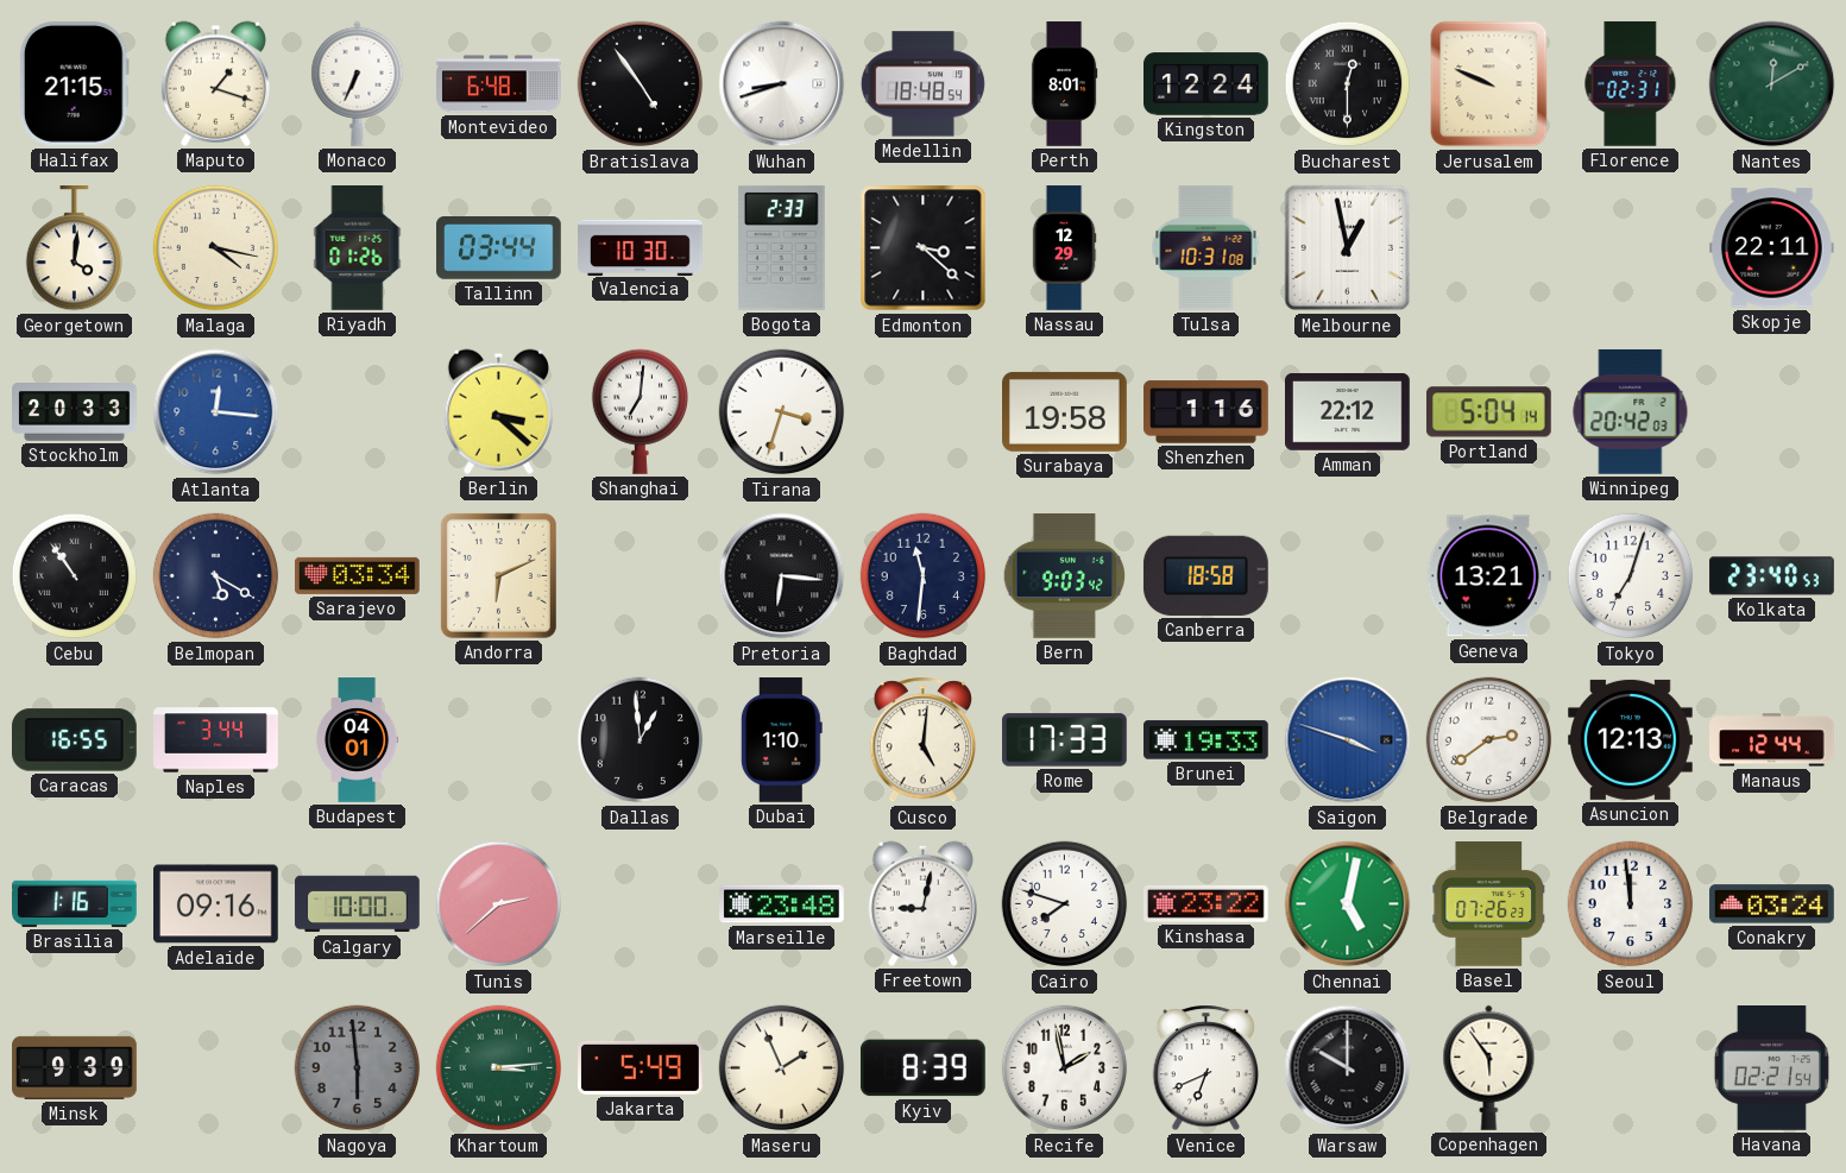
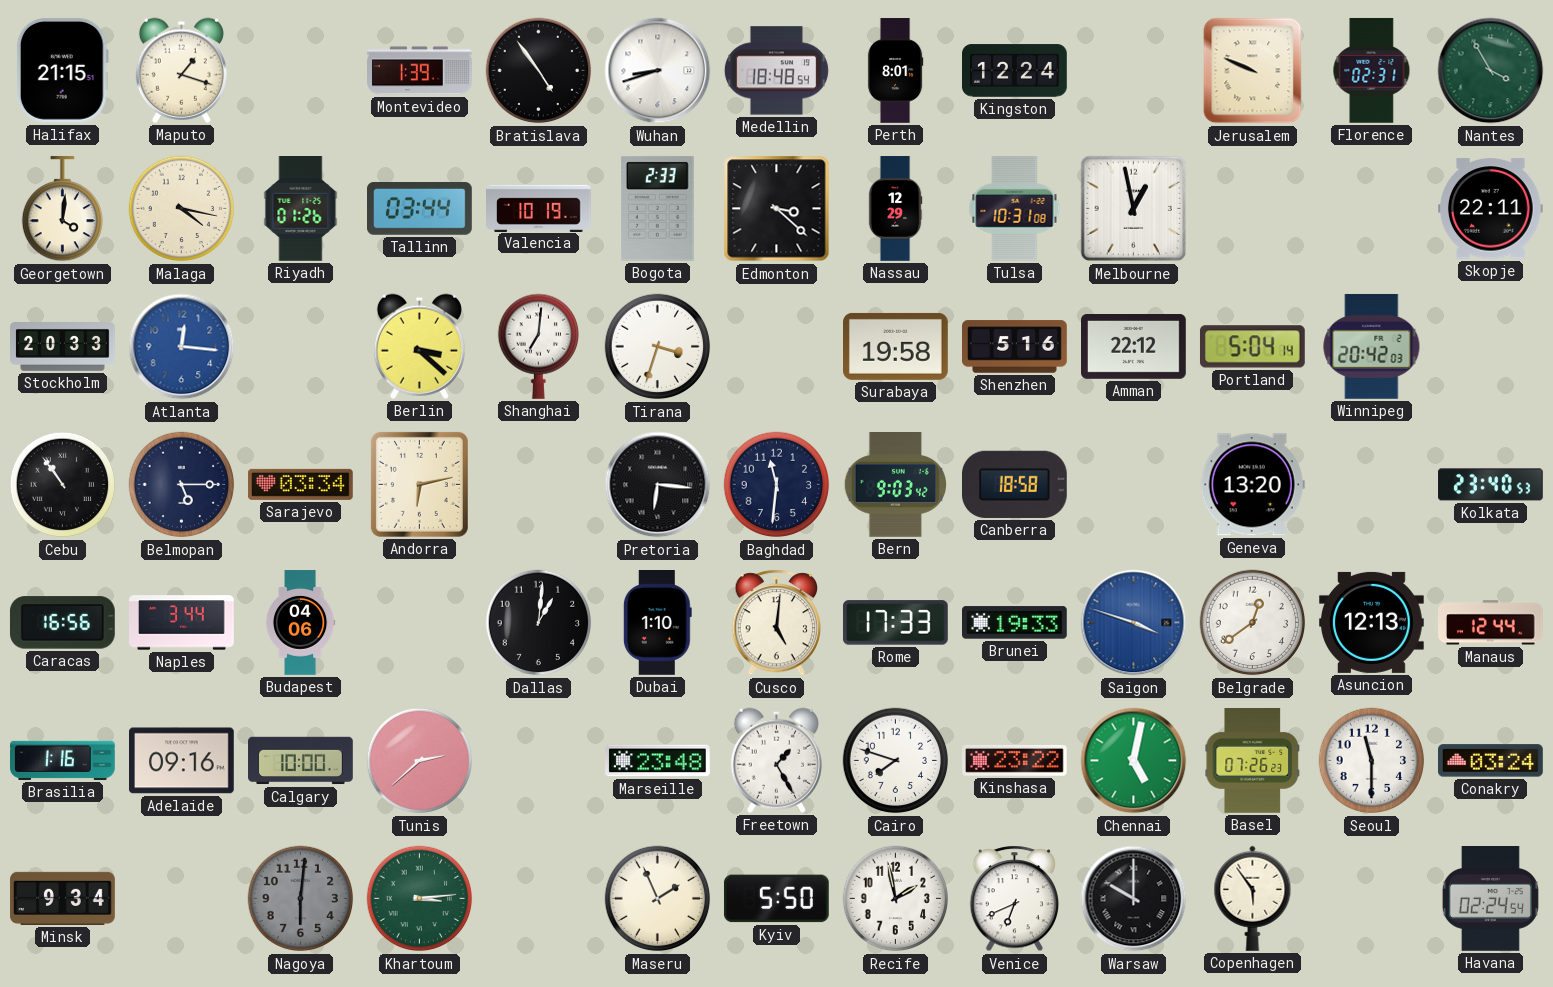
Monaco: 6:34 -> none (358, 83)
Montevideo: 6:48 -> 1:39 (420, 71)
Bucharest: 12:30 -> none (1348, 84)
Nantes: 12:10 -> 3:55 (1491, 71)
Valencia: 10:30 -> 10:19 (539, 208)
Shenzhen: 1:16 -> 5:16 (1015, 347)
Belmopan: 5:20 -> 5:15 (182, 485)
Andorra: 6:11 -> 6:13 (419, 484)
Geneva: 13:21 -> 13:20 (1252, 485)
Tokyo: 7:03 -> none (1631, 576)
Caracas: 16:55 -> 16:56 (62, 623)
Budapest: 04:01 -> 04:06 (300, 623)
Dallas: 12:59 -> 1:01 (539, 623)
Belgrade: 2:39 -> 12:39 (1253, 623)
Freetown: 9:02 -> 1:25 (776, 760)
Seoul: 11:59 -> 11:30 (1372, 761)
Minsk: 9:39 -> 9:34 (63, 898)
Nagoya: 5:59 -> 6:01 (301, 899)
Jakarta: 5:49 -> none (641, 1067)
Kyiv: 8:39 -> 5:50 (776, 899)
Havana: 02:21 -> 02:24 (1490, 899)
